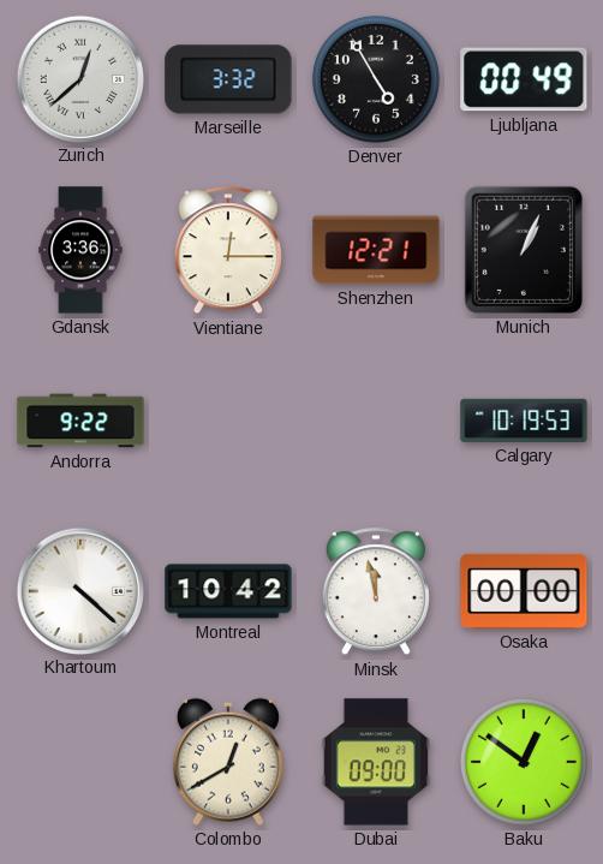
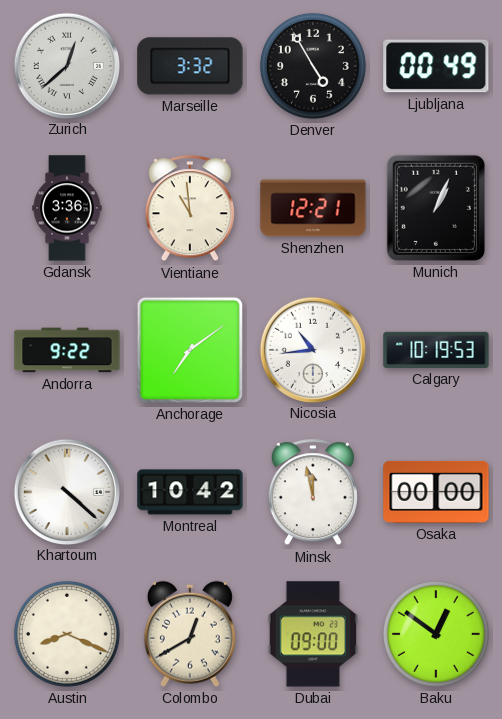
Vientiane: 12:15 -> 10:59 (190, 209)
Anchorage: none -> 7:09 (190, 350)
Nicosia: none -> 10:44 (312, 349)
Austin: none -> 8:19 (67, 634)
